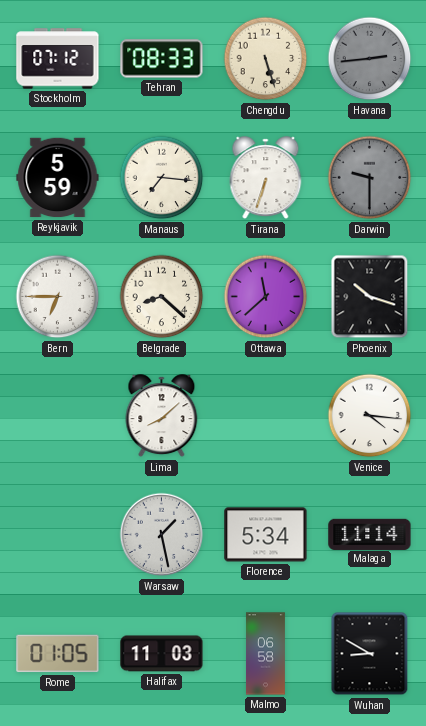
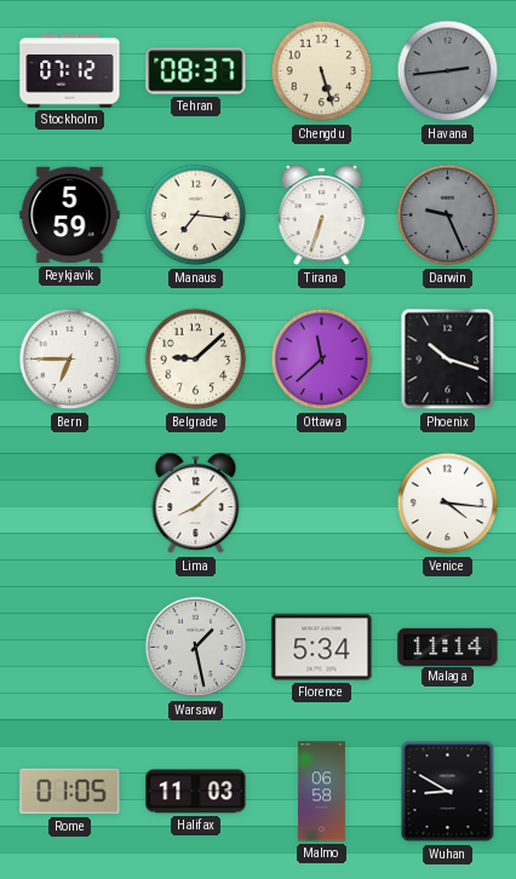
Tehran: 08:33 -> 08:37 (196, 71)
Darwin: 9:30 -> 9:26 (448, 216)
Belgrade: 8:22 -> 9:08 (196, 360)
